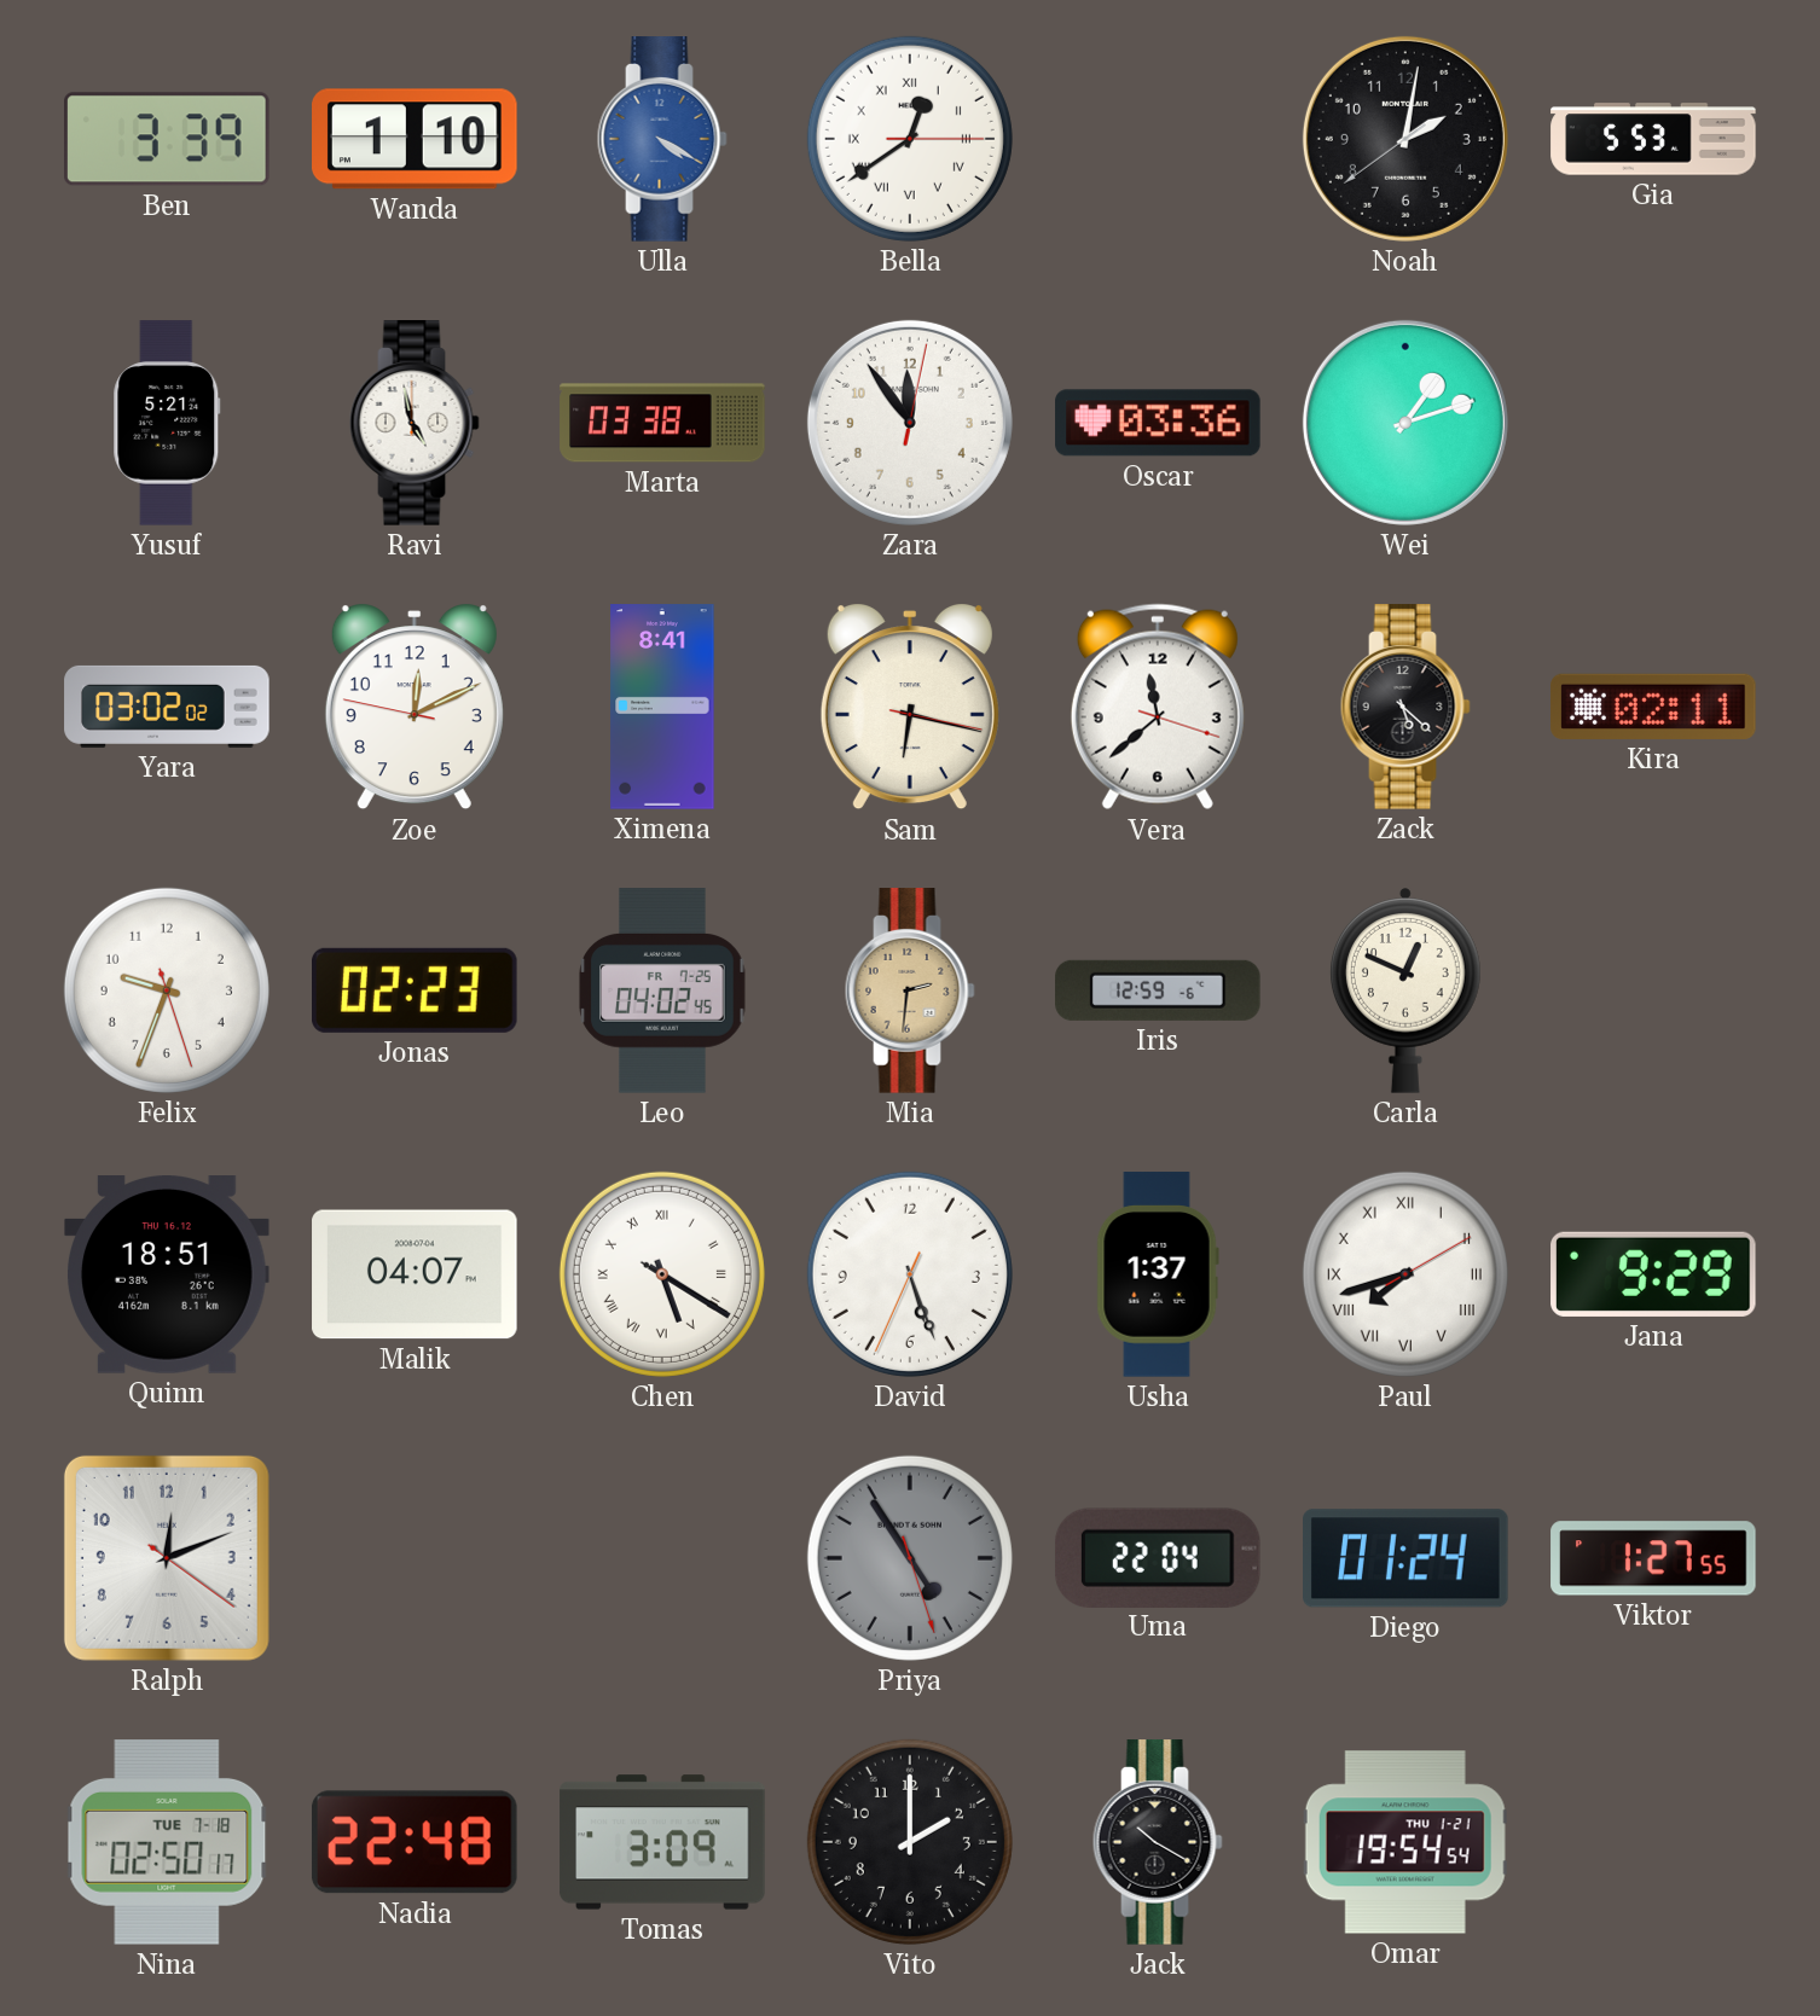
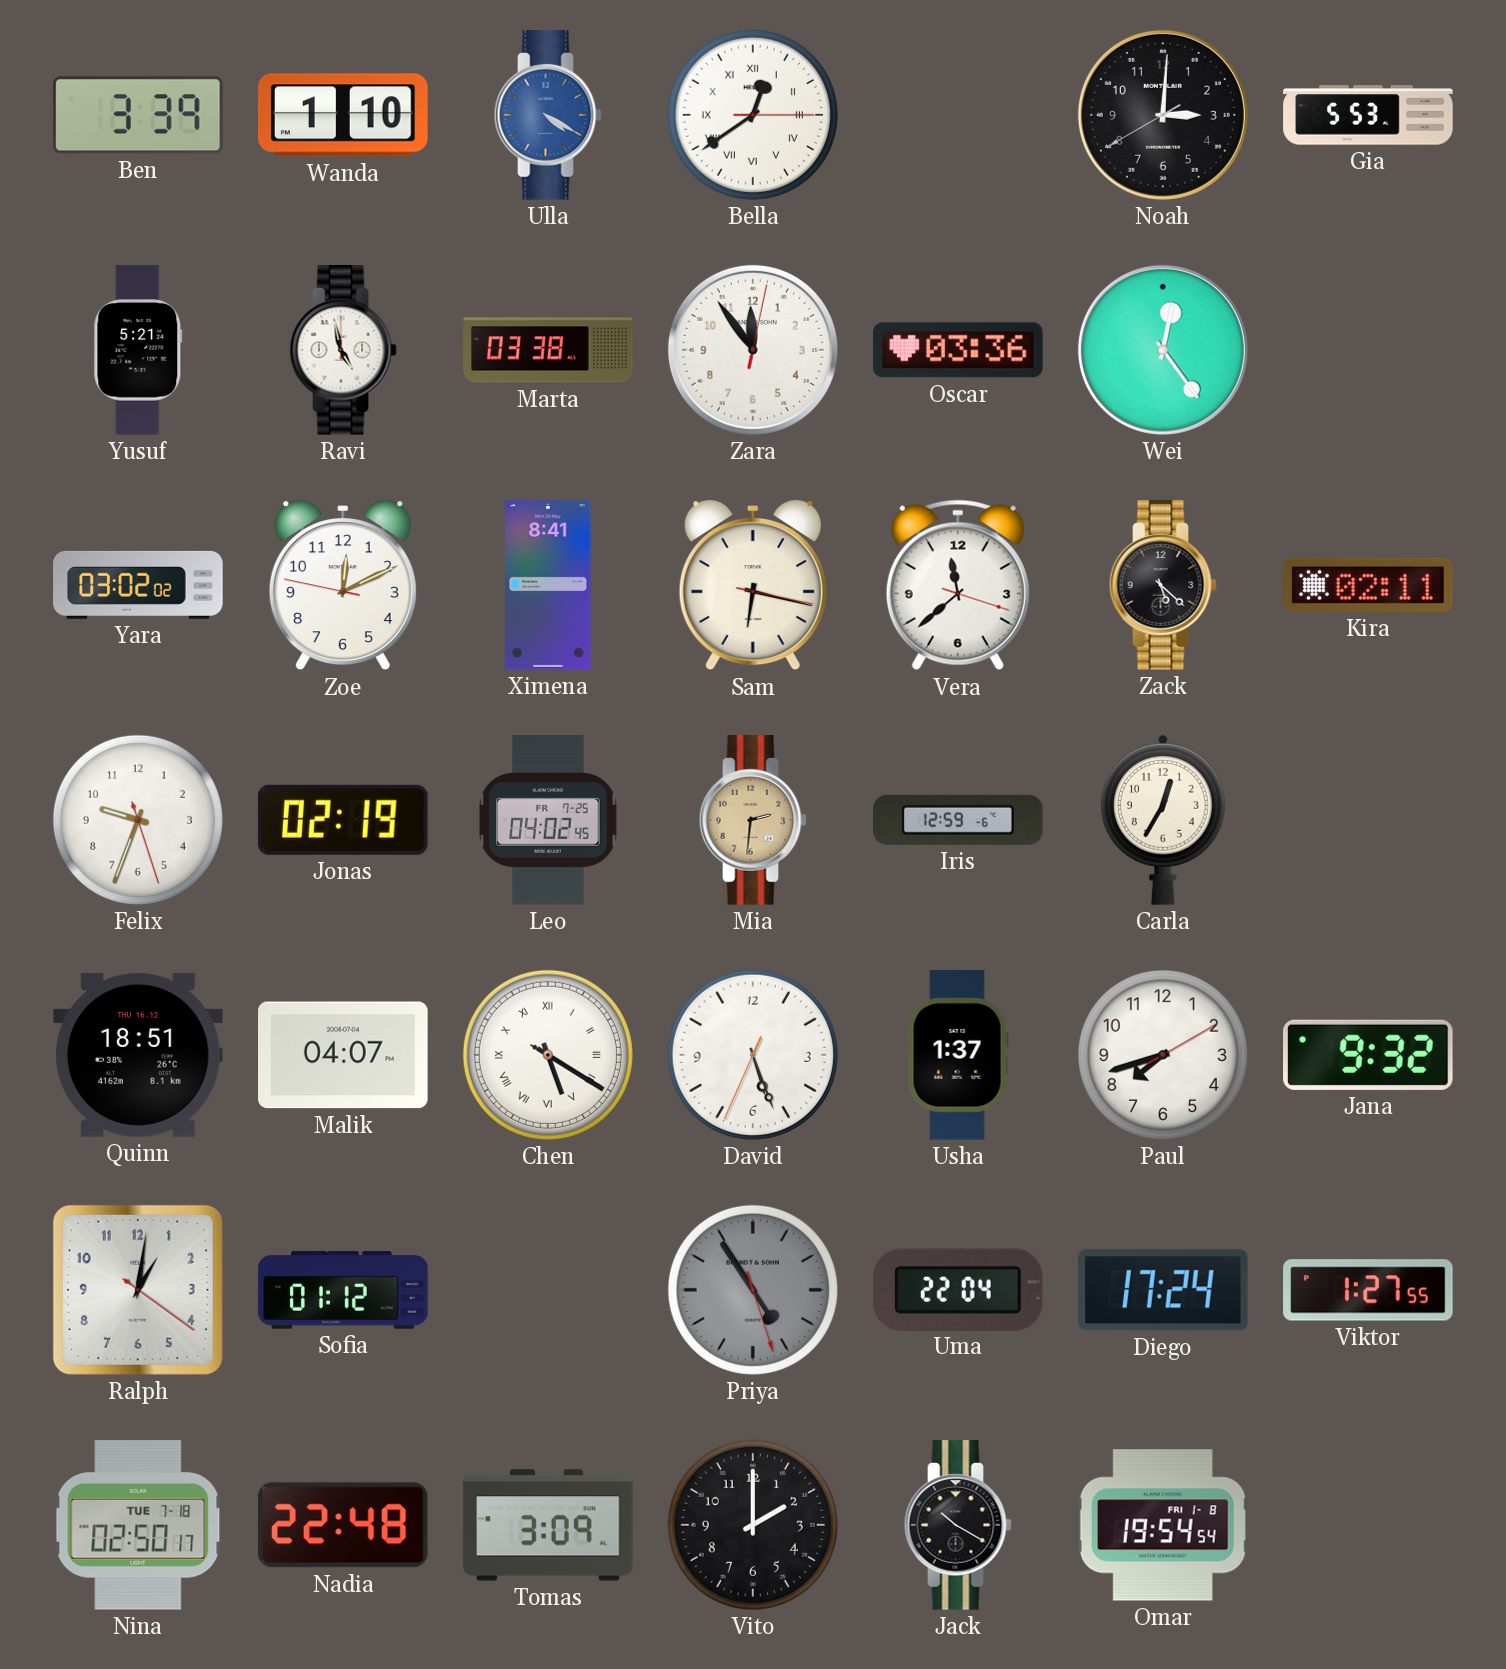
Noah: 2:01 -> 3:00 (1163, 115)
Wei: 1:12 -> 12:24 (1163, 350)
Jonas: 02:23 -> 02:19 (344, 820)
Carla: 12:49 -> 12:35 (1163, 820)
Paul numerals: Roman -> Arabic (1163, 1055)
Jana: 9:29 -> 9:32 (1368, 1055)
Ralph: 12:11 -> 1:01 (138, 1290)
Sofia: none -> 01:12 (343, 1290)
Diego: 01:24 -> 17:24 (1163, 1290)
Omar date: THU 1-21 -> FRI 1-8 (1163, 1525)
